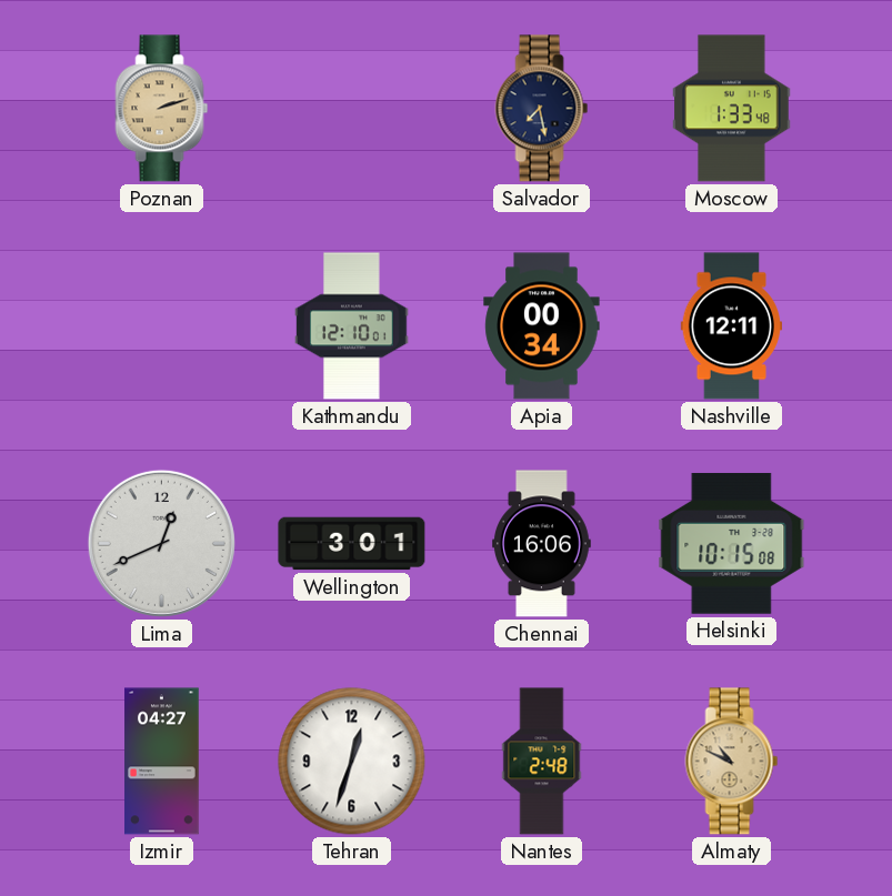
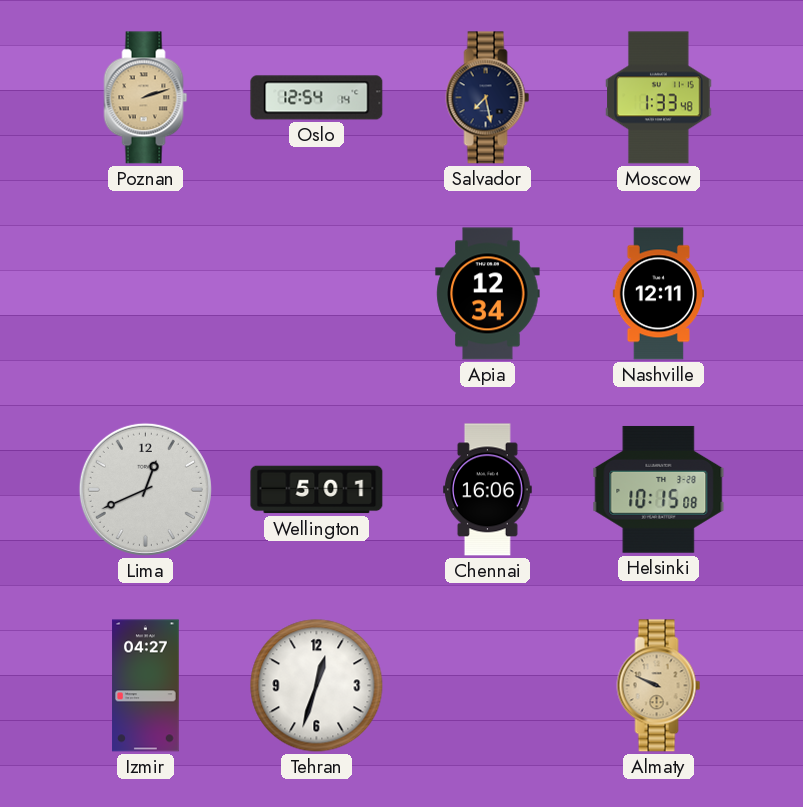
Oslo: none -> 12:54 (317, 98)
Kathmandu: 12:10 -> none (352, 326)
Apia: 00:34 -> 12:34 (488, 294)
Wellington: 3:01 -> 5:01 (317, 490)
Nantes: 2:48 -> none (542, 762)
Almaty: 10:49 -> 9:49 (659, 686)
